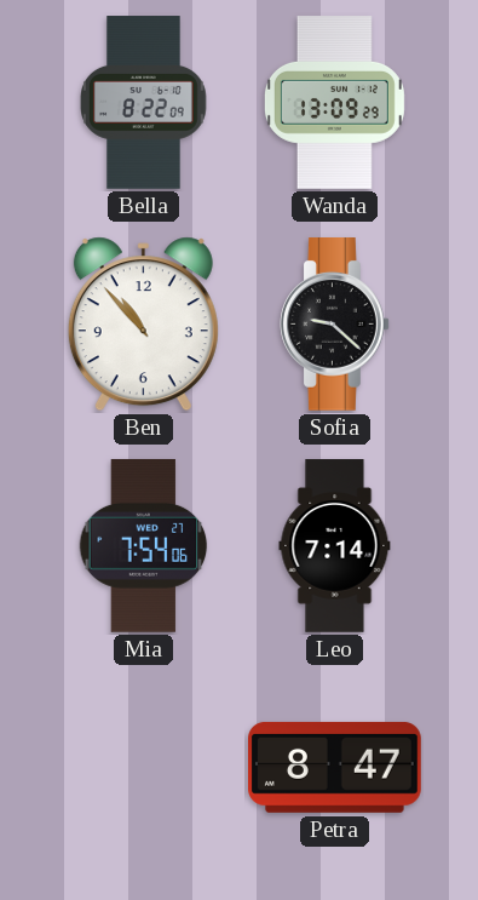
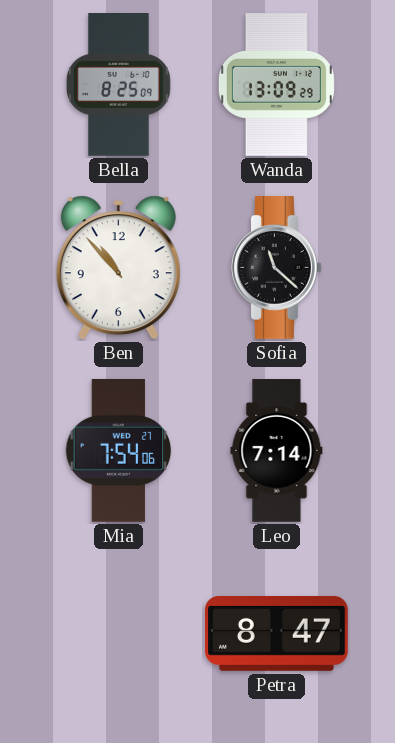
Bella: 8:22 -> 8:25 (119, 85)
Sofia: 9:22 -> 11:22 (277, 268)
